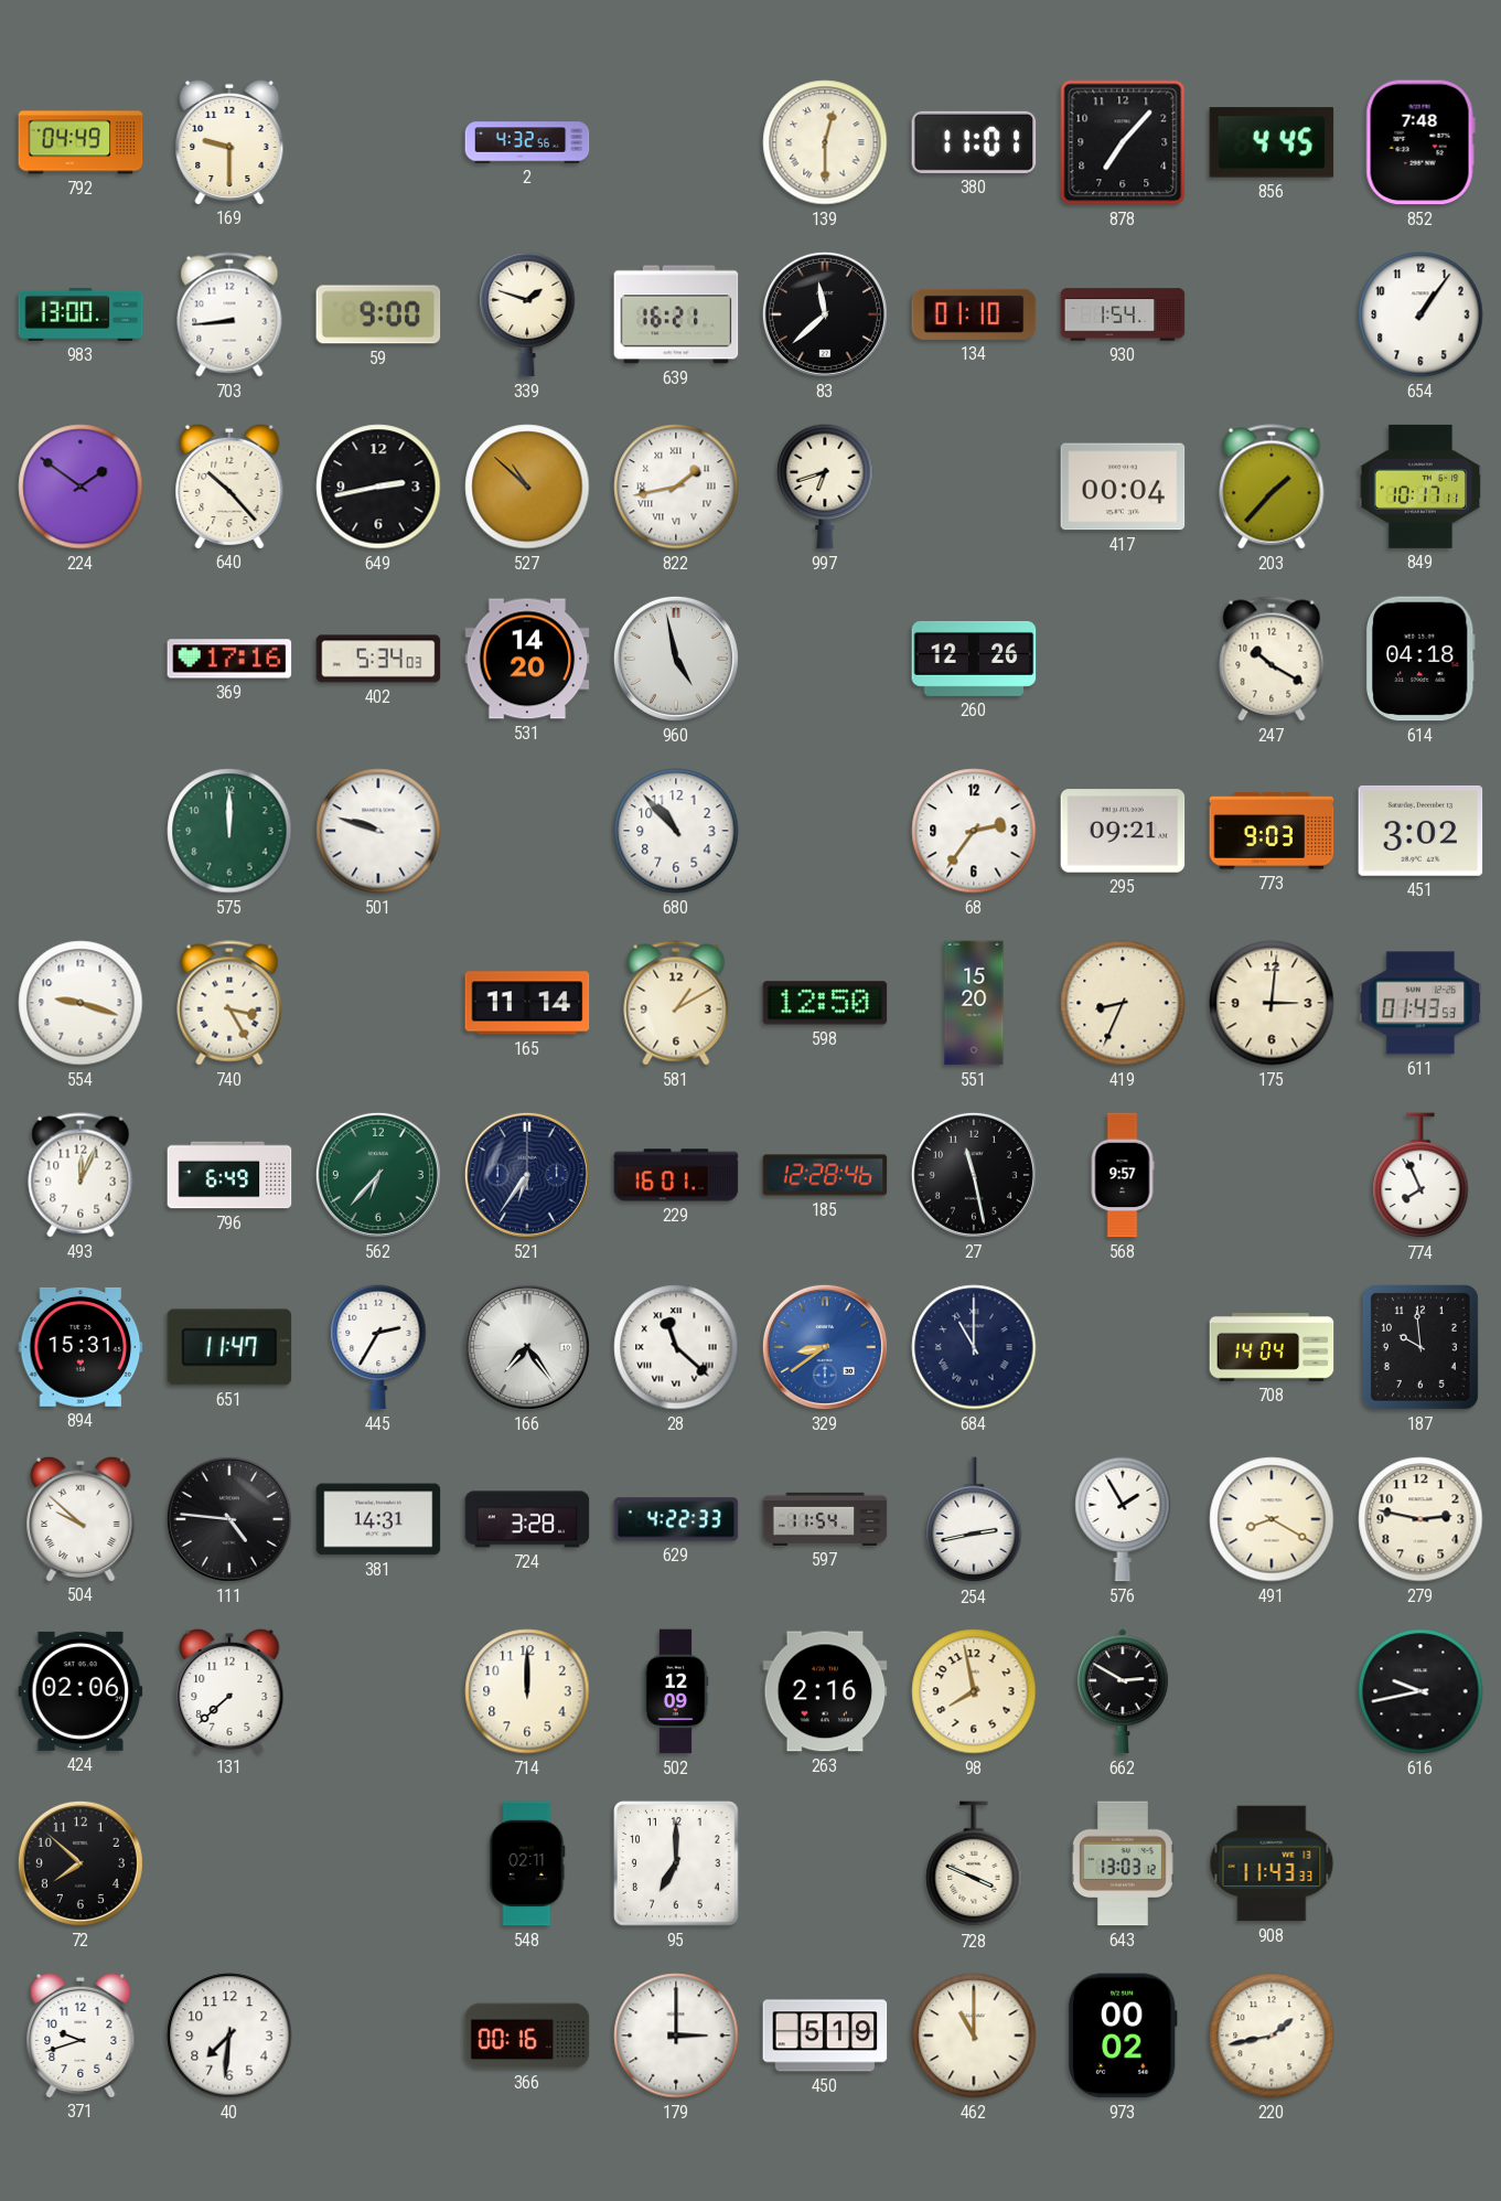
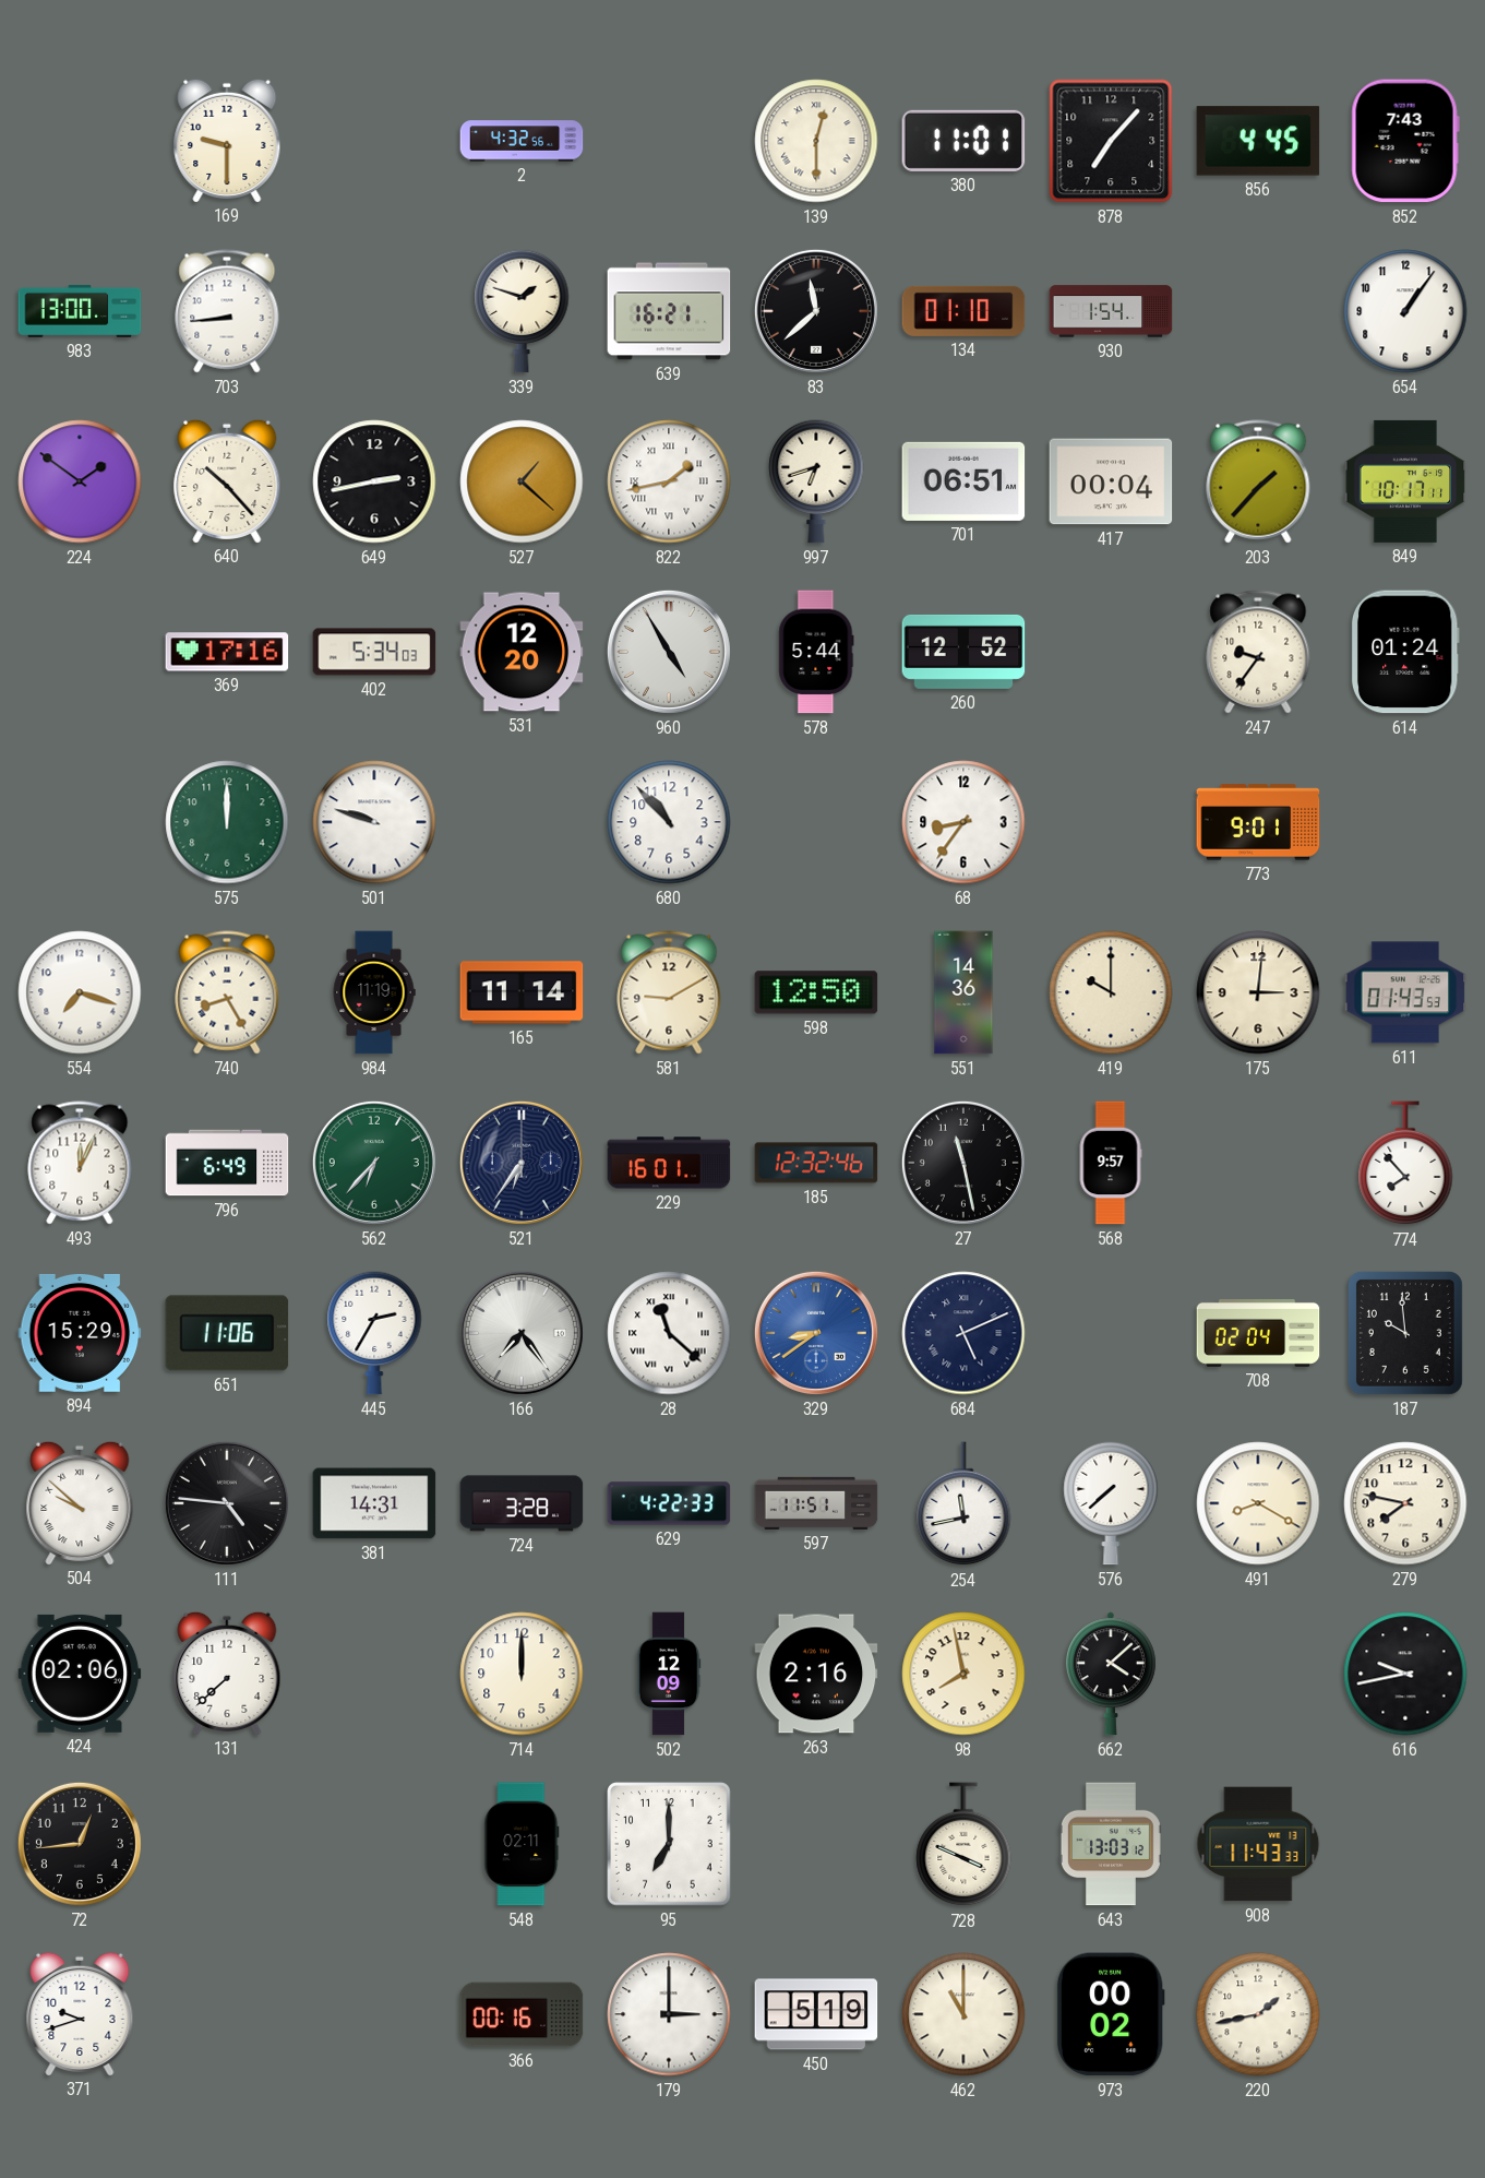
792: 04:49 -> none (81, 142)
852: 7:48 -> 7:43 (1405, 141)
59: 9:00 -> none (378, 314)
527: 10:52 -> 1:22 (522, 481)
701: none -> 06:51 (963, 481)
531: 14:20 -> 12:20 (522, 652)
960: 4:58 -> 4:55 (669, 652)
578: none -> 5:44 (816, 652)
260: 12:26 -> 12:52 (963, 652)
247: 10:20 -> 9:36 (1258, 652)
614: 04:18 -> 01:24 (1405, 652)
68: 2:36 -> 8:36 (963, 822)
295: 09:21 -> none (1123, 831)
773: 9:03 -> 9:01 (1258, 822)
451: 3:02 -> none (1420, 831)
554: 9:18 -> 7:18 (80, 992)
740: 3:25 -> 8:25 (227, 992)
984: none -> 11:19 (374, 992)
581: 1:10 -> 9:10 (669, 992)
551: 15:20 -> 14:36 (963, 992)
419: 8:34 -> 10:00 (1111, 992)
185: 12:28 -> 12:32 (816, 1163)
774: 7:56 -> 7:53 (1405, 1164)
894: 15:31 -> 15:29 (80, 1333)
651: 11:47 -> 11:06 (227, 1333)
684: 11:00 -> 5:11 (963, 1333)
708: 14:04 -> 02:04 (1258, 1334)
597: 11:54 -> 11:51 (816, 1503)
254: 2:43 -> 11:43 (963, 1504)
576: 1:55 -> 7:38 (1111, 1503)
279: 2:47 -> 7:47 (1405, 1503)
662: 2:50 -> 4:08 (1111, 1674)
72: 7:52 -> 12:44 (80, 1844)
40: 7:31 -> none (229, 2036)
